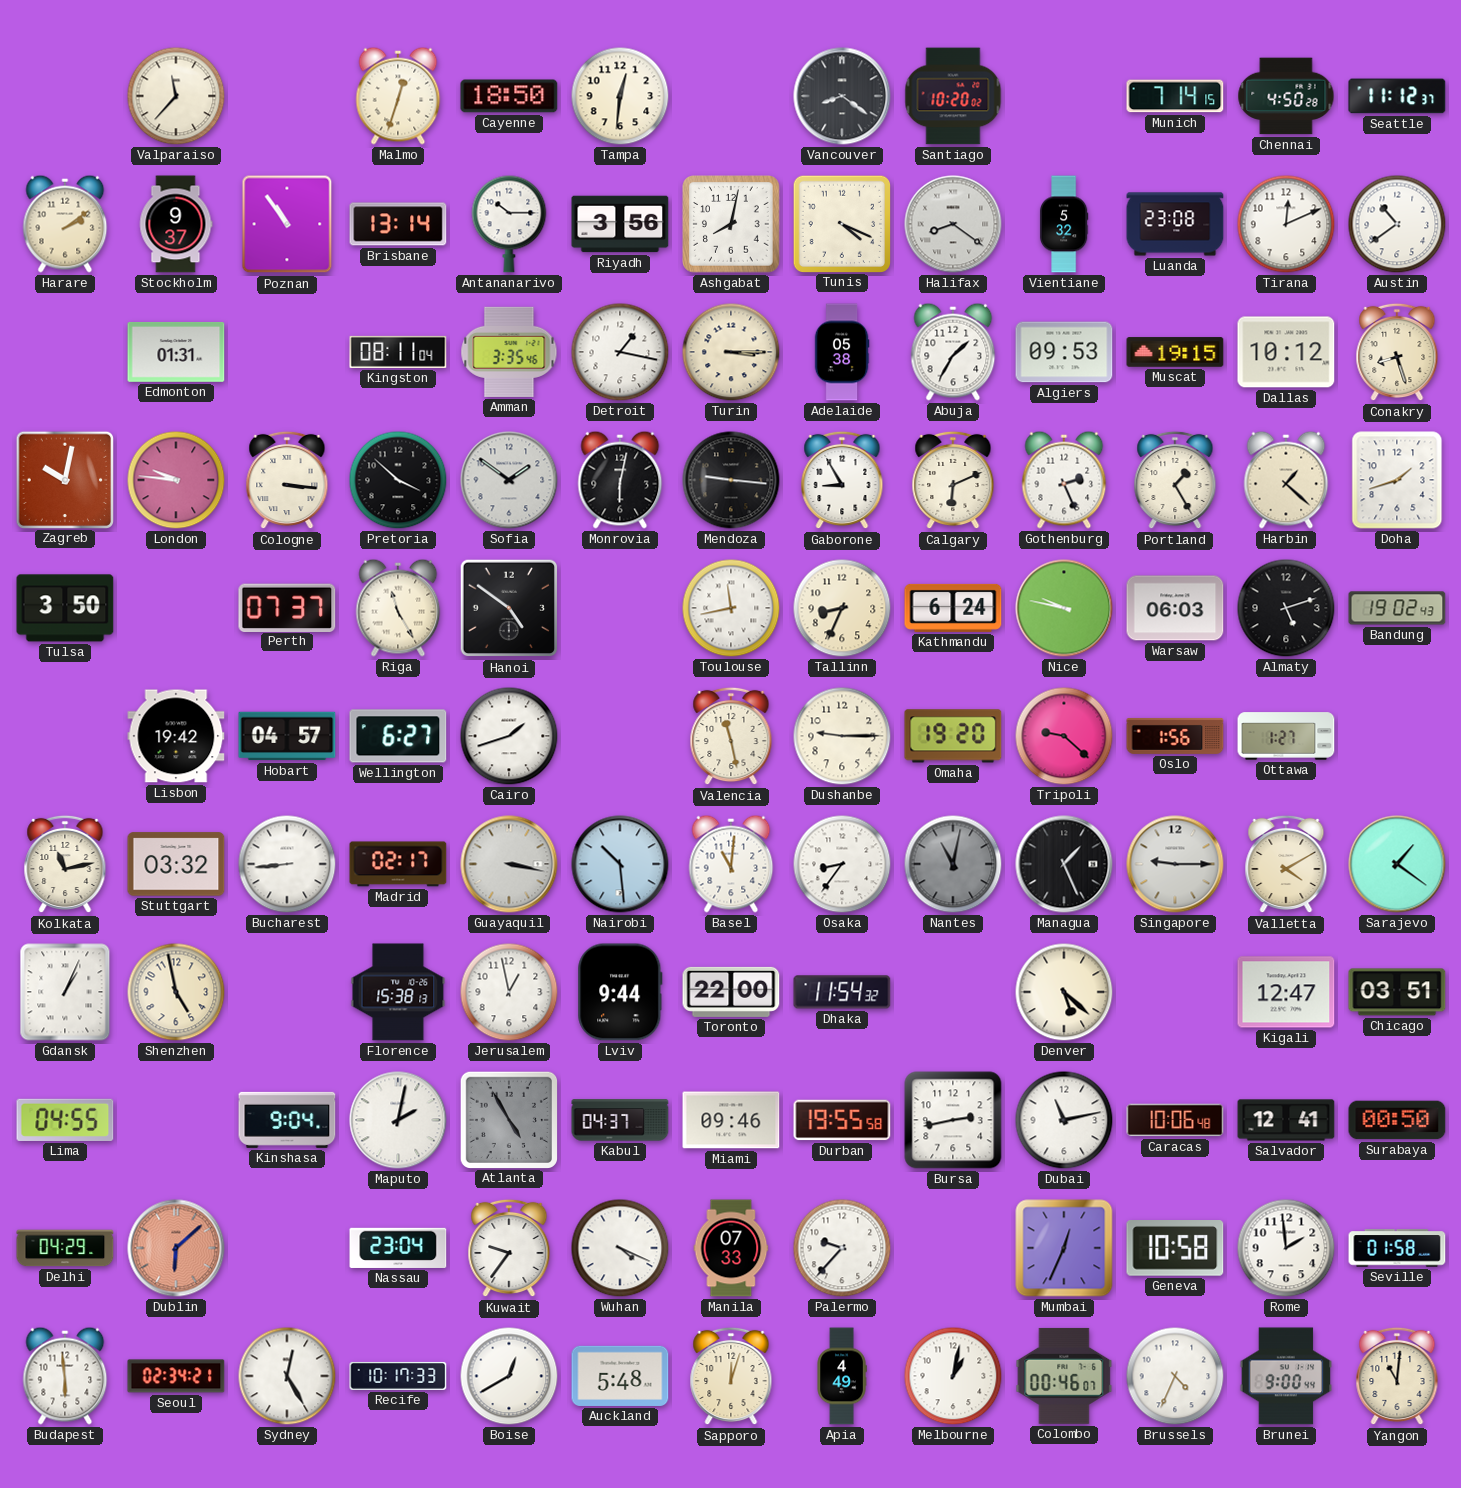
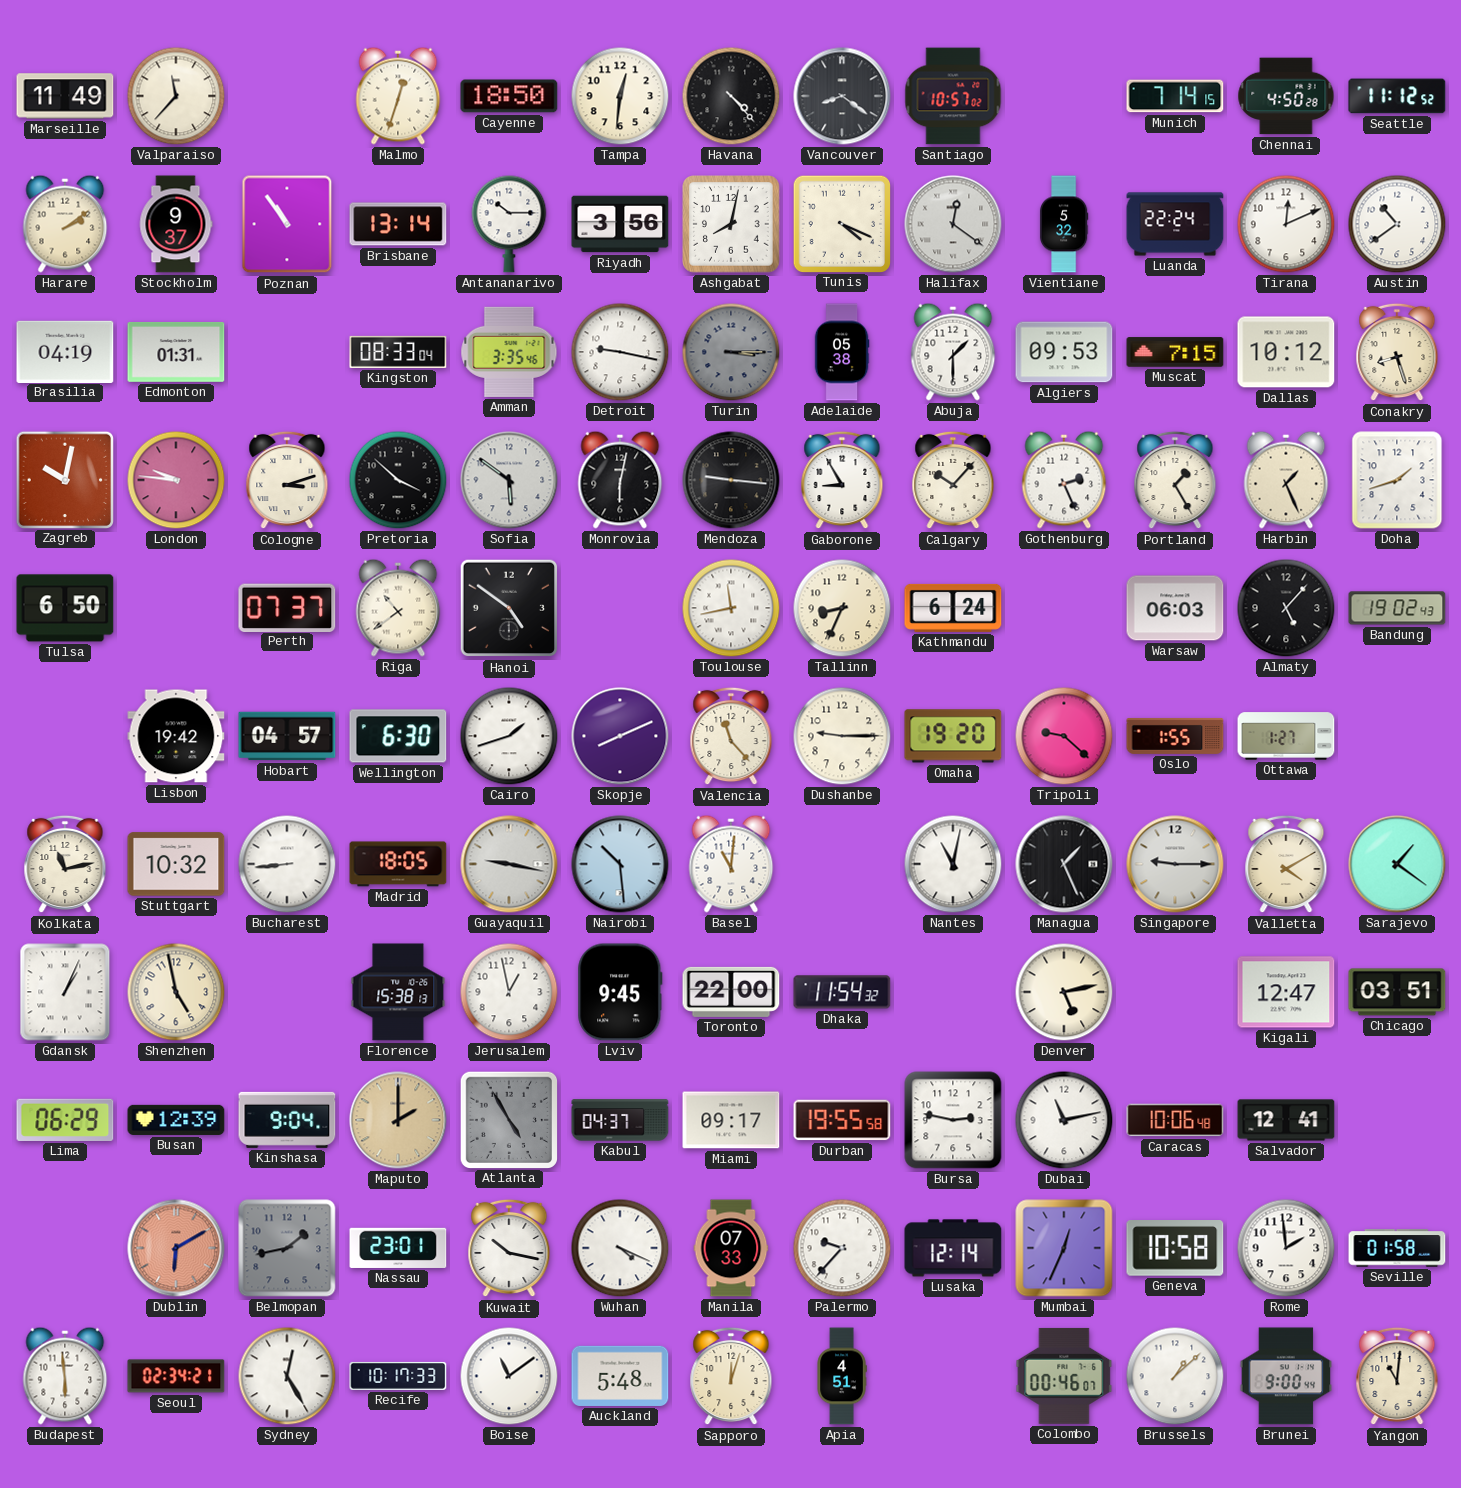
Marseille: none -> 11:49 (65, 96)
Havana: none -> 4:23 (731, 96)
Santiago: 10:20 -> 10:57 (953, 96)
Seattle: 11:12:37 -> 11:12:52 (1397, 96)
Halifax: 8:21 -> 12:21 (953, 224)
Luanda: 23:08 -> 22:24 (1175, 224)
Brasilia: none -> 04:19 (65, 351)
Kingston: 08:11 -> 08:33 (398, 352)
Detroit: 1:17 -> 9:17 (620, 352)
Turin dial: cream -> grey (731, 352)
Abuja: 1:35 -> 1:30 (953, 352)
Muscat: 19:15 -> 7:15 (1175, 352)
Cologne: 3:16 -> 3:12 (287, 480)
Sofia: 1:51 -> 5:51 (509, 480)
Calgary: 6:11 -> 10:07 (953, 480)
Harbin: 1:22 -> 1:26 (1286, 480)
Tulsa: 3:50 -> 6:50 (65, 608)
Riga: 11:25 -> 10:39 (398, 608)
Nice: 9:47 -> none (1064, 608)
Almaty: 5:12 -> 5:07 (1286, 608)
Wellington: 6:27 -> 6:30 (398, 736)
Skopje: none -> 8:11 (620, 736)
Valencia: 11:28 -> 11:23 (731, 736)
Oslo: 1:56 -> 1:55 (1175, 736)
Stuttgart: 03:32 -> 10:32 (176, 864)
Madrid: 02:17 -> 18:05 (398, 864)
Guayaquil: 3:17 -> 9:17 (509, 864)
Osaka: 8:36 -> none (842, 864)
Nantes dial: grey -> white (953, 864)
Lviv: 9:44 -> 9:45 (620, 992)
Denver: 5:22 -> 5:13 (1064, 992)
Lima: 04:55 -> 06:29 (65, 1120)
Busan: none -> 12:39 (176, 1120)
Maputo: 2:02 -> 2:00 (398, 1120)
Maputo dial: white -> champagne (398, 1120)
Miami: 09:46 -> 09:17 (731, 1120)
Bursa: 2:43 -> 2:47 (953, 1120)
Surabaya: 00:50 -> none (1397, 1120)
Delhi: 04:29 -> none (65, 1248)
Dublin: 6:08 -> 6:10 (176, 1248)
Belmopan: none -> 1:43 (287, 1248)
Nassau: 23:04 -> 23:01 (398, 1248)
Kuwait: 9:36 -> 10:17 (509, 1248)
Lusaka: none -> 12:14 (953, 1248)
Boise: 12:40 -> 11:09 (509, 1376)
Apia: 4:49 -> 4:51 (842, 1376)
Melbourne: 1:02 -> none (953, 1376)
Brussels: 4:34 -> 1:08 (1175, 1376)
